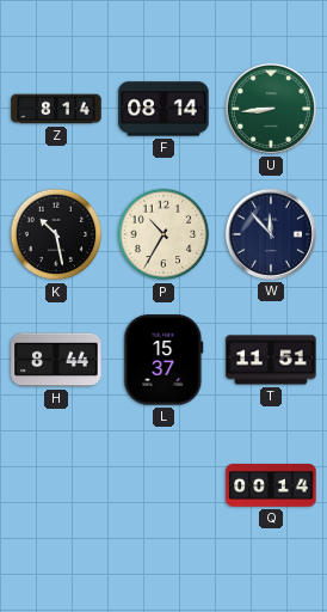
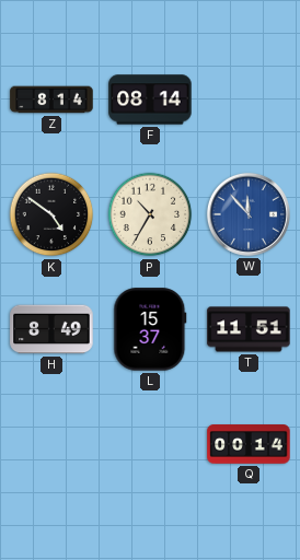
U: 8:44 -> none (271, 109)
K: 10:28 -> 4:51 (51, 214)
W dial: navy -> blue (249, 214)
H: 8:44 -> 8:49 (51, 329)
